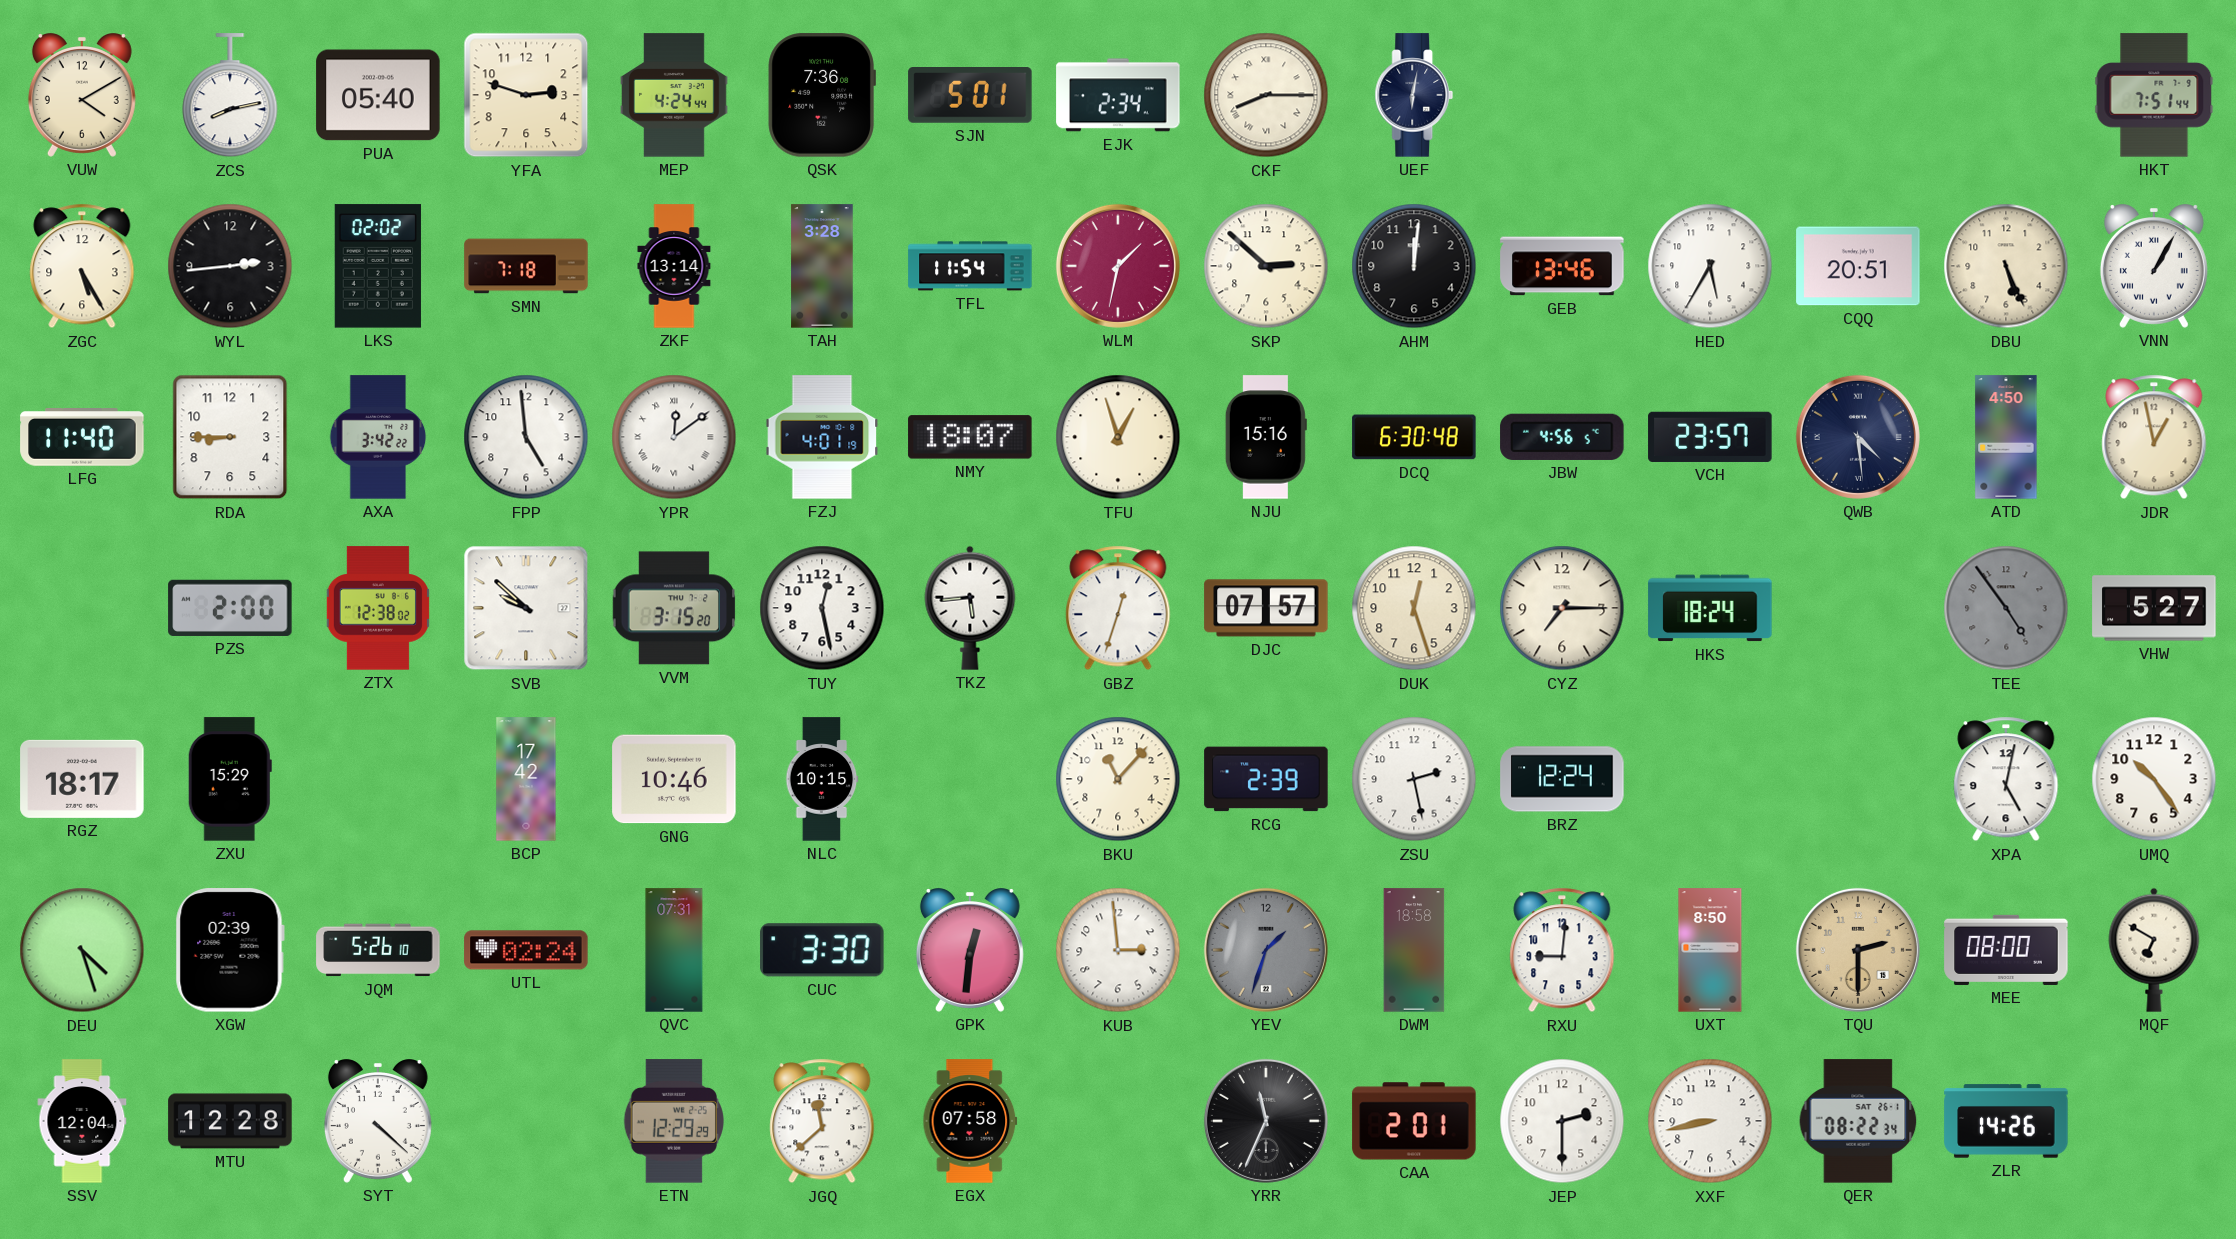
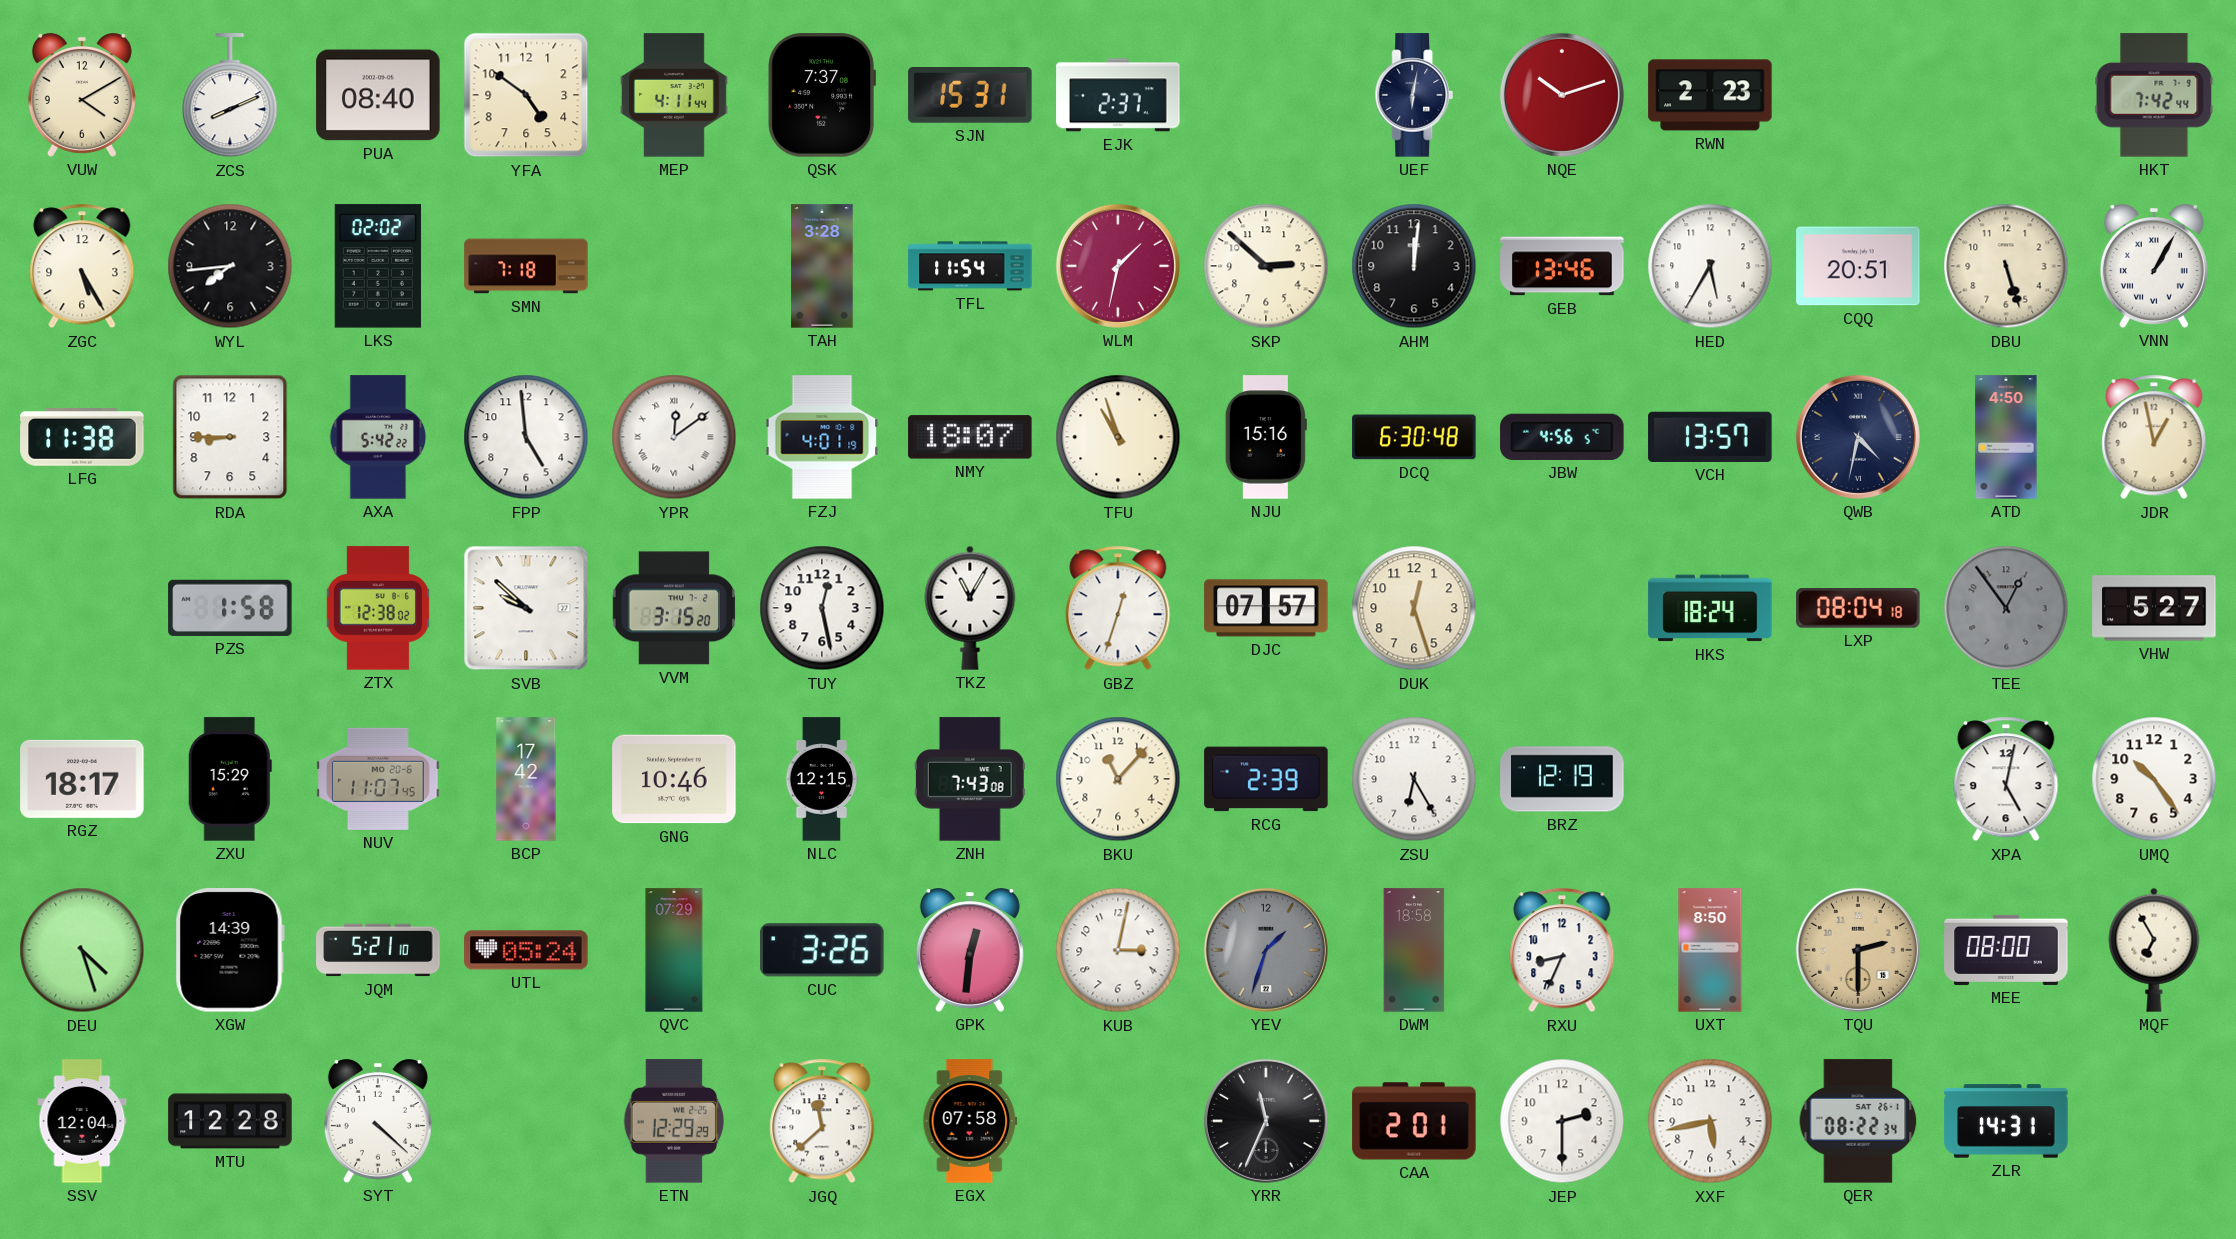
ZCS: 8:13 -> 8:11 (230, 96)
PUA: 05:40 -> 08:40 (378, 95)
YFA: 2:48 -> 4:51 (526, 95)
MEP: 4:24 -> 4:11 (675, 95)
QSK: 7:36 -> 7:37 (822, 95)
SJN: 5:01 -> 15:31 (970, 96)
EJK: 2:34 -> 2:37 (1118, 95)
CKF: 8:15 -> none (1266, 95)
NQE: none -> 10:12 (1562, 95)
RWN: none -> 2:23 (1710, 95)
HKT: 7:51 -> 7:42 (2154, 95)
WYL: 2:44 -> 7:44 (230, 266)
ZKF: 13:14 -> none (674, 266)
DBU: 5:26 -> 5:27 (2006, 266)
LFG: 11:40 -> 11:38 (82, 438)
AXA: 3:42 -> 5:42 (378, 437)
TFU: 12:57 -> 10:57 (1118, 437)
VCH: 23:57 -> 13:57 (1710, 437)
QWB: 4:29 -> 4:32 (1858, 437)
PZS: 2:00 -> 1:58 (230, 608)
TKZ: 5:44 -> 11:05 (970, 608)
CYZ: 7:15 -> none (1562, 608)
LXP: none -> 08:04 (1858, 609)
TEE: 4:54 -> 12:54 (2006, 608)
NUV: none -> 11:07 (378, 779)
NLC: 10:15 -> 12:15 (822, 779)
ZNH: none -> 7:43 (970, 779)
ZSU: 2:28 -> 6:25 (1414, 779)
BRZ: 12:24 -> 12:19 (1562, 779)
XGW: 02:39 -> 14:39 (230, 950)
JQM: 5:26 -> 5:21 (378, 950)
UTL: 02:24 -> 05:24 (526, 950)
QVC: 07:31 -> 07:29 (674, 950)
CUC: 3:30 -> 3:26 (822, 950)
KUB: 2:59 -> 3:02 (1118, 950)
RXU: 9:01 -> 8:34 (1562, 950)
MQF: 6:50 -> 6:55 (2154, 950)
XXF: 8:43 -> 5:43 (1710, 1121)
ZLR: 14:26 -> 14:31 (2006, 1121)
